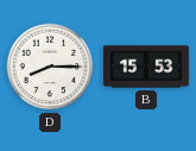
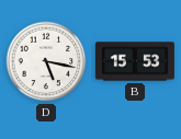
D: 8:15 -> 5:17 (46, 61)
